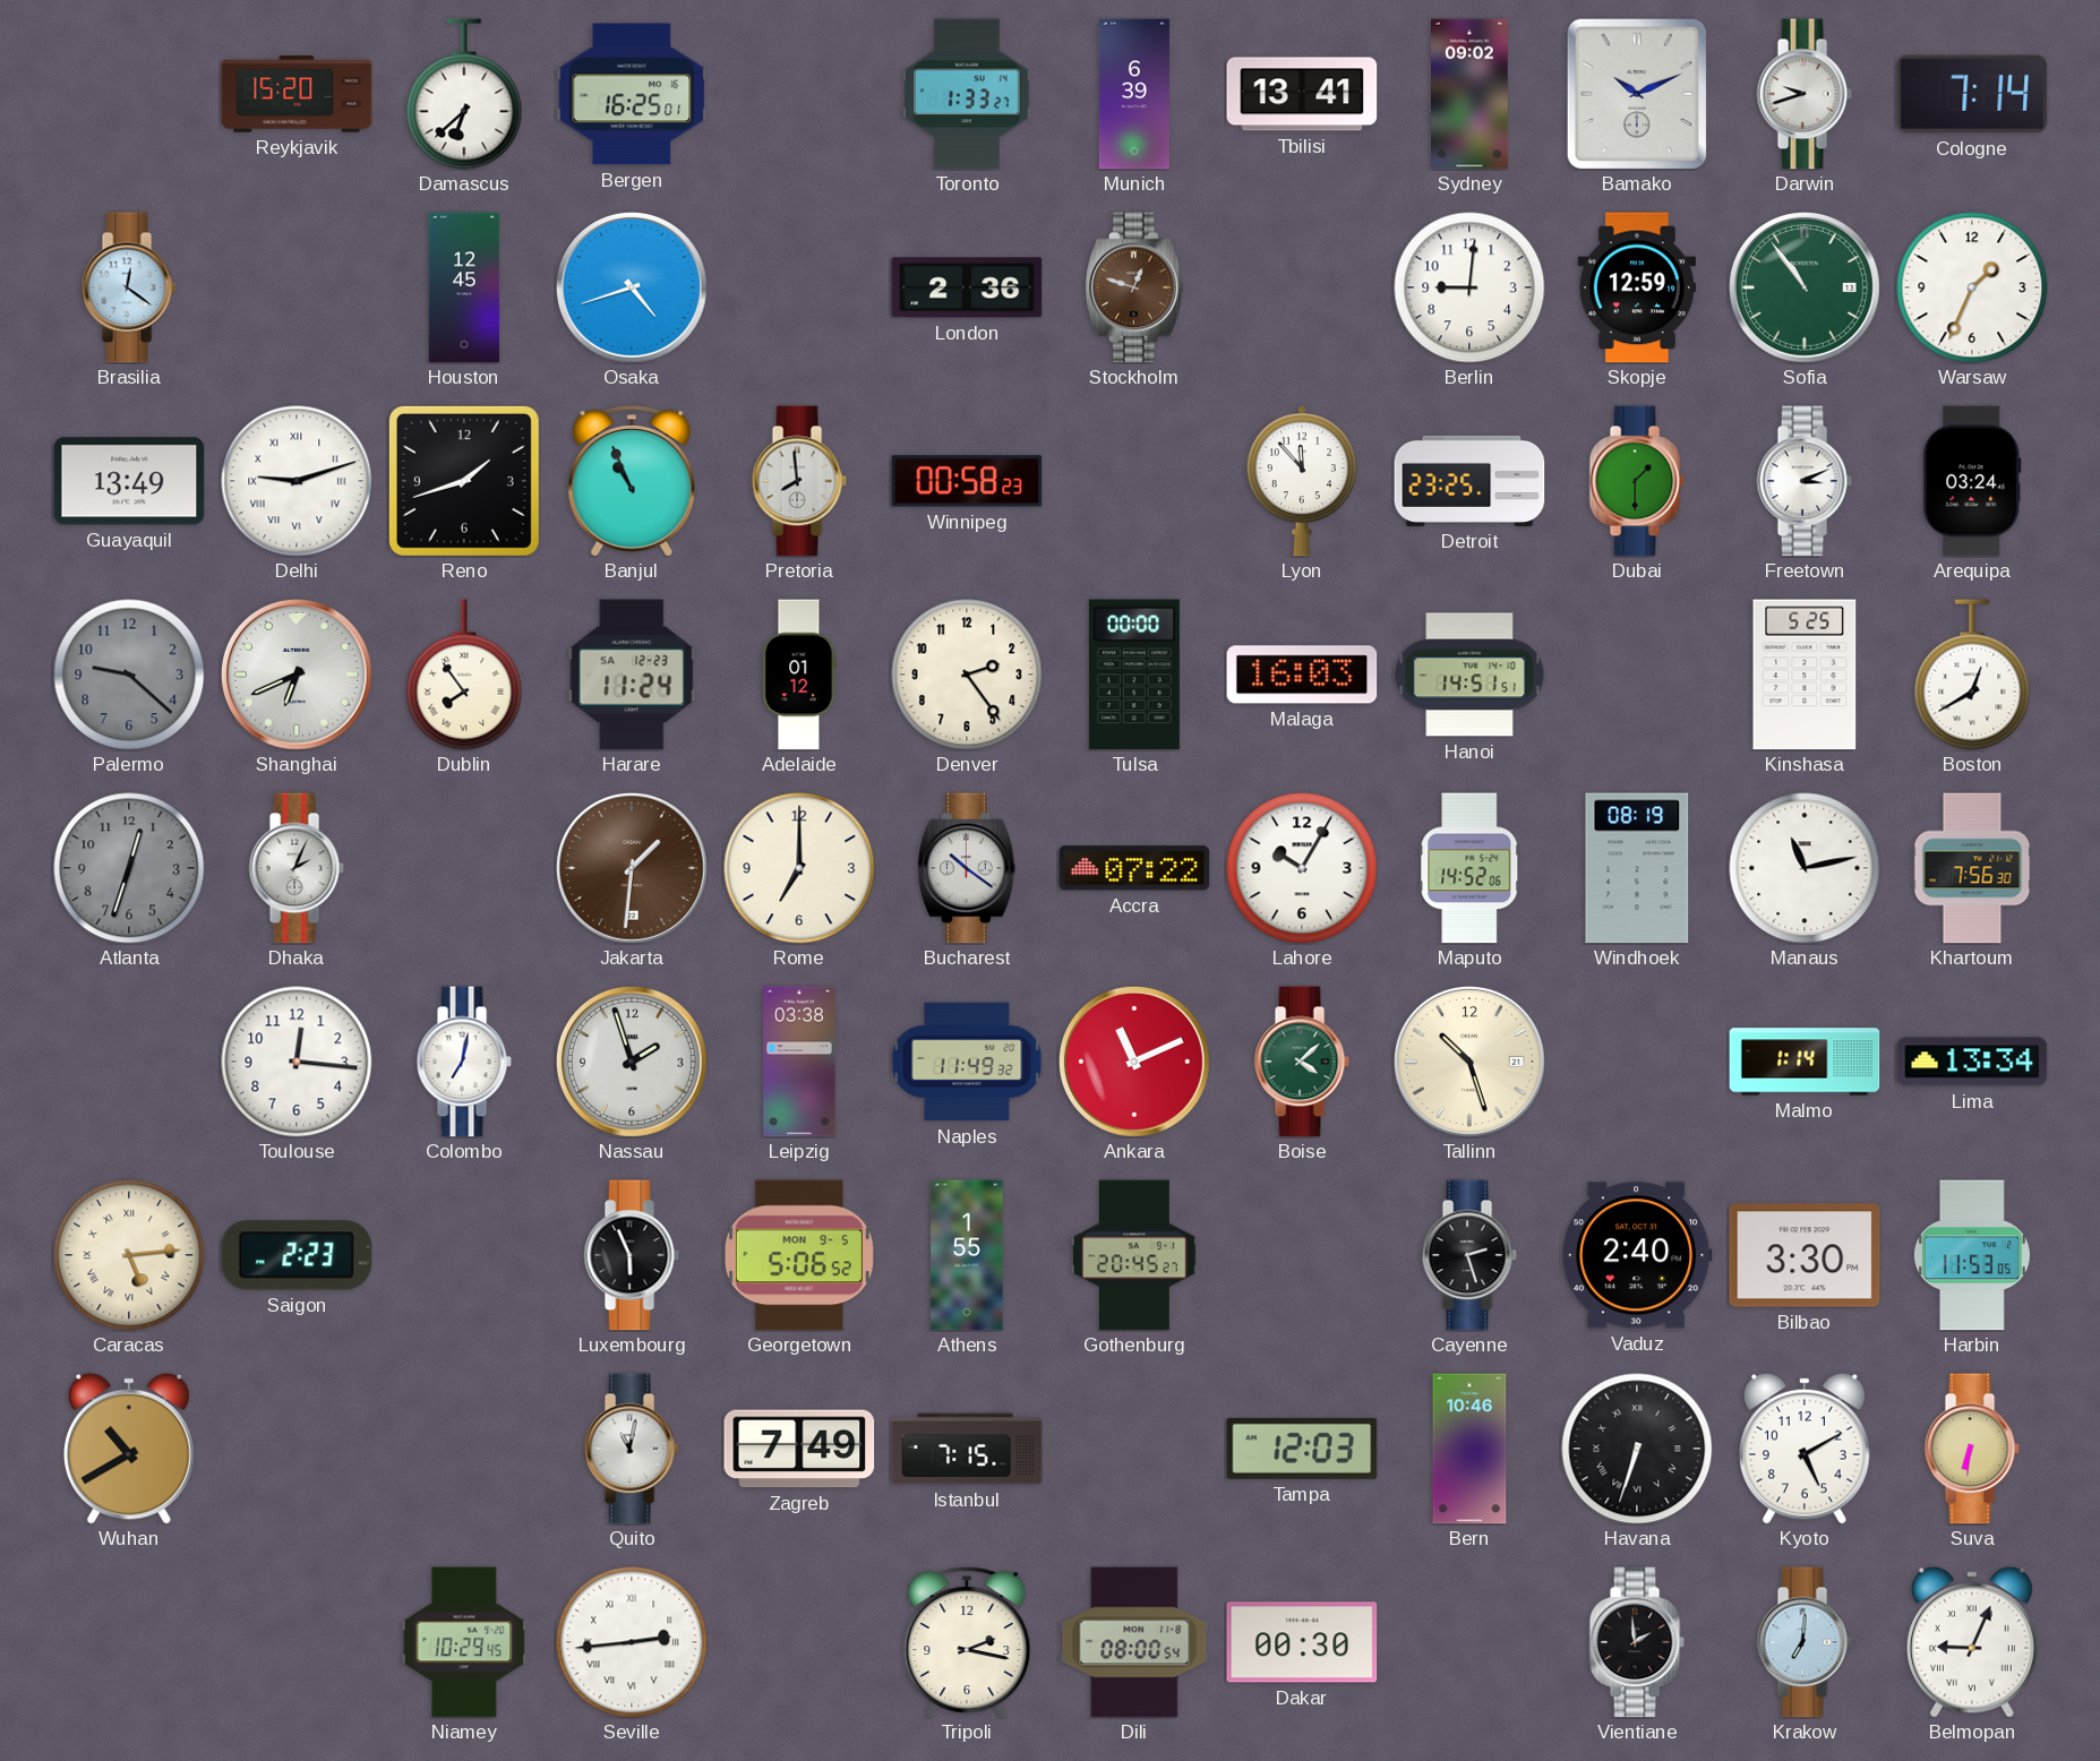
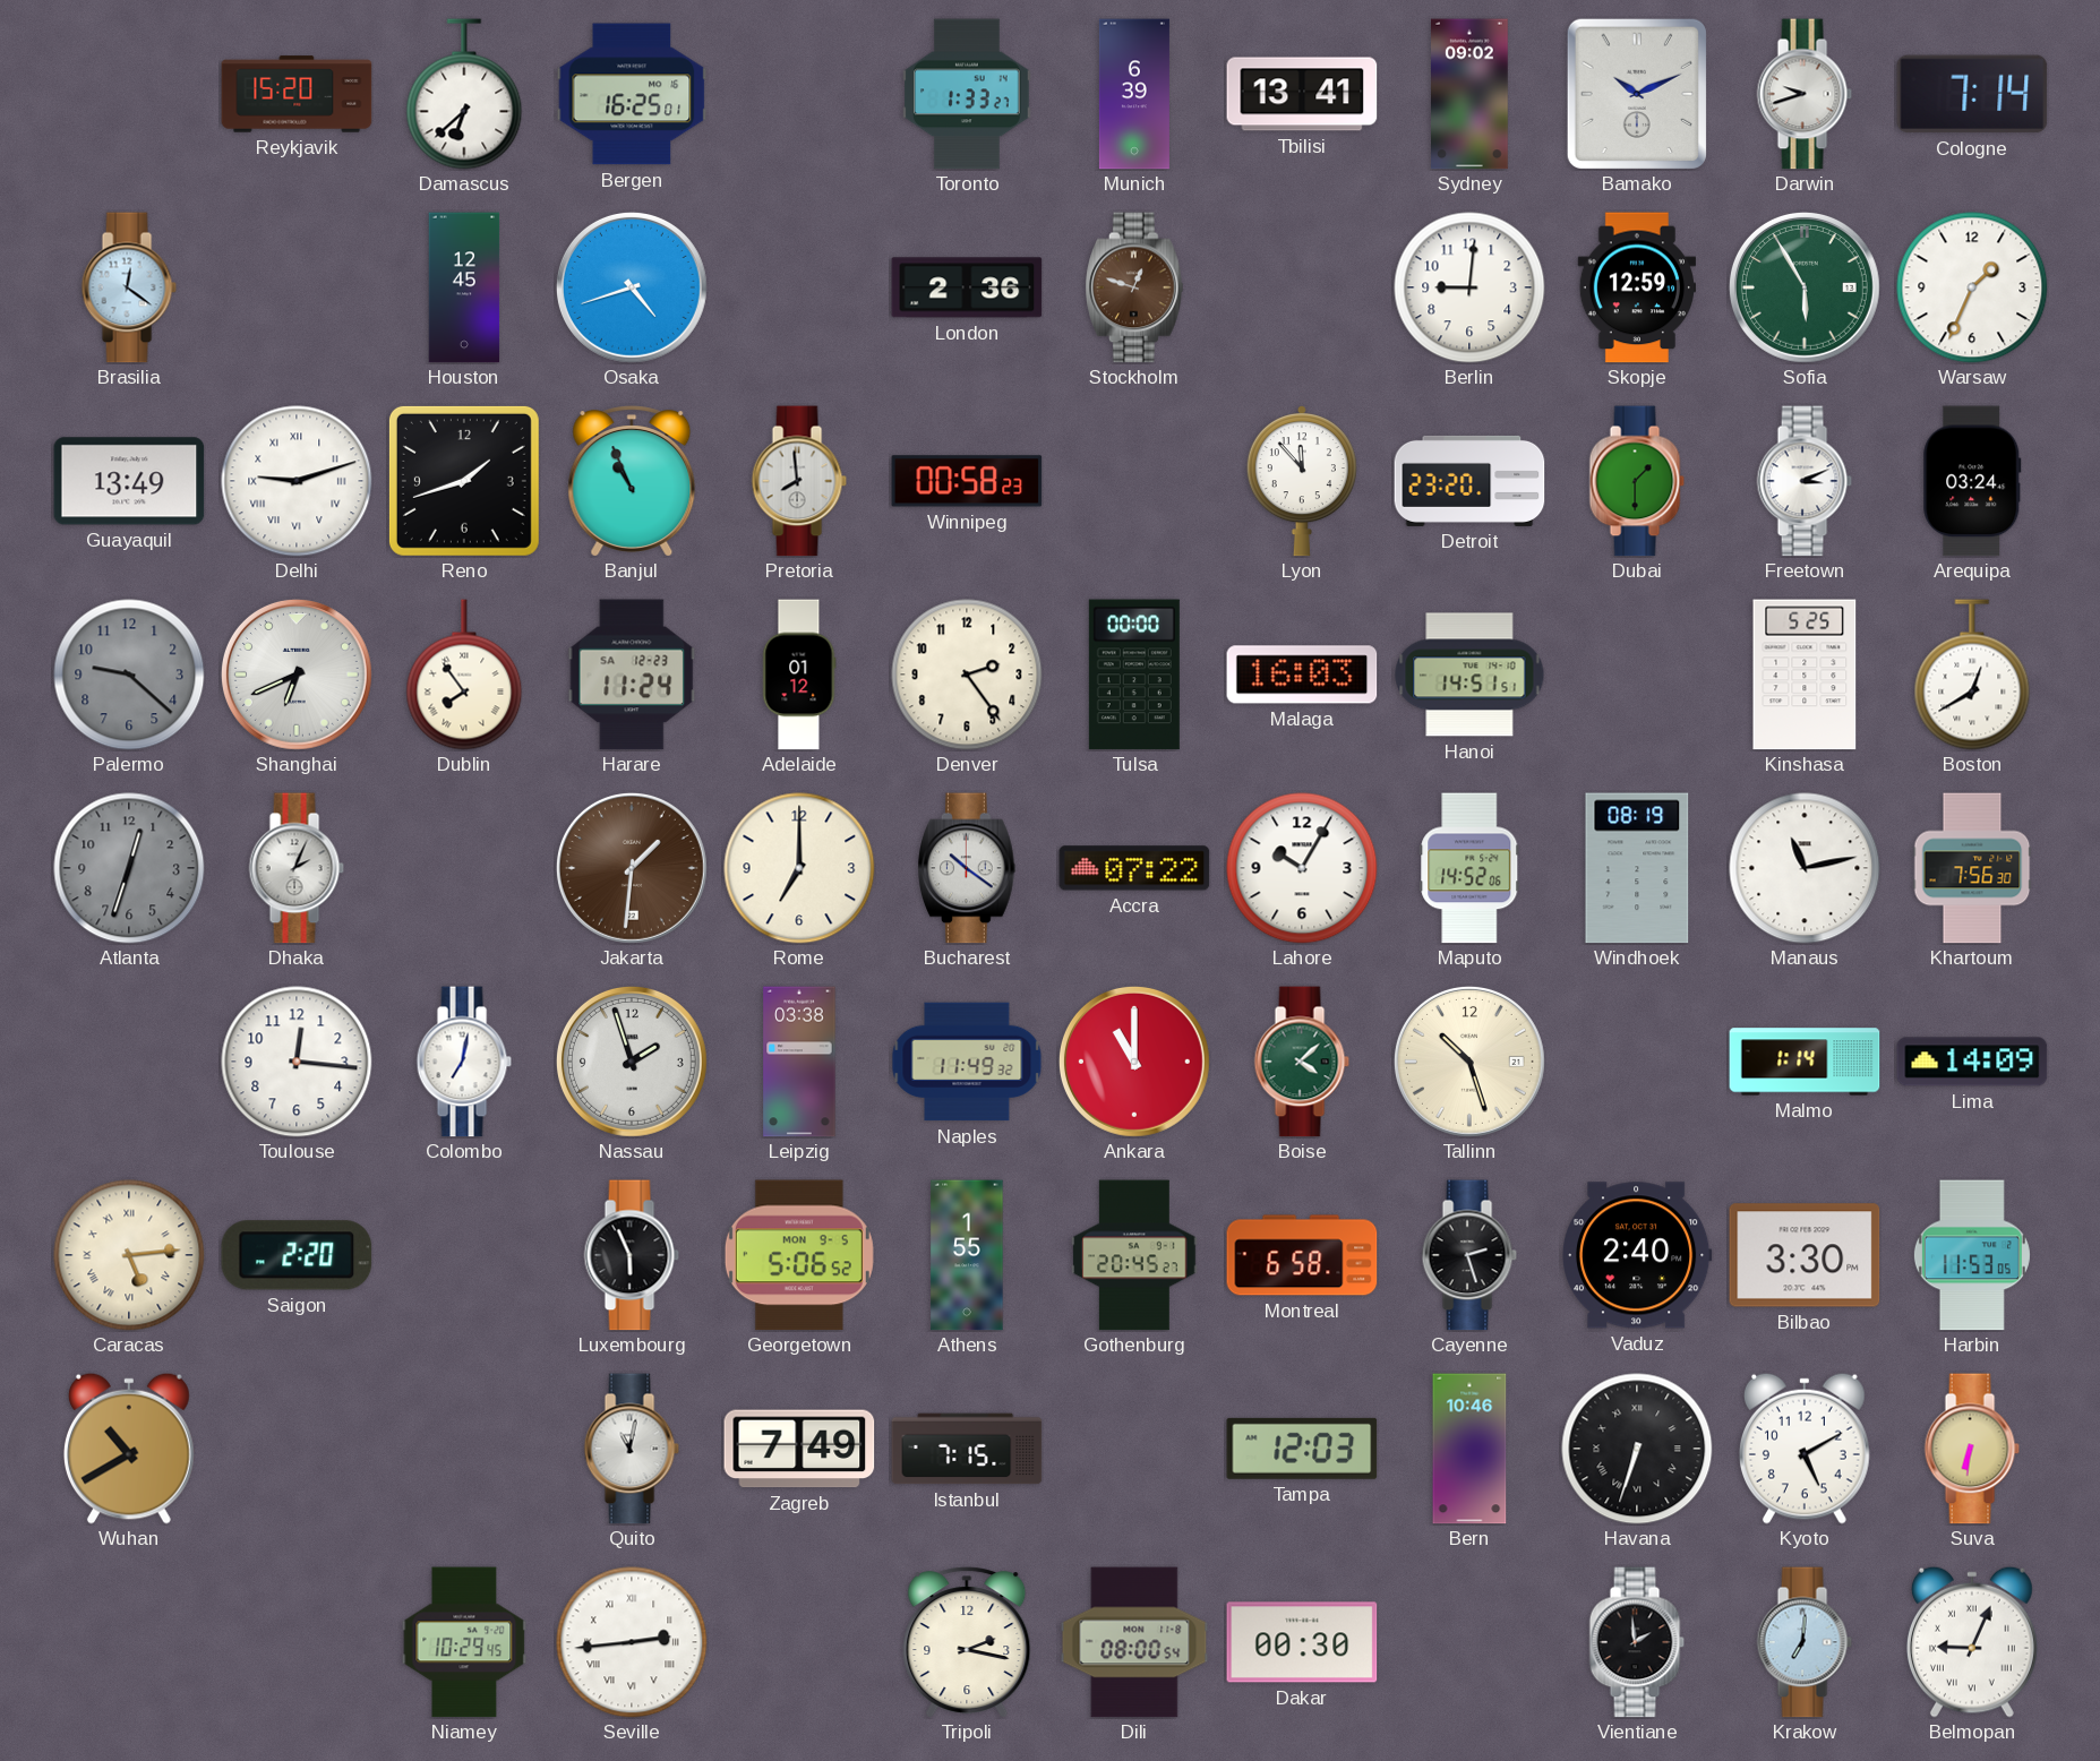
Sofia: 10:54 -> 5:55 (1805, 287)
Detroit: 23:25 -> 23:20 (1469, 481)
Ankara: 11:11 -> 11:00 (1134, 1062)
Lima: 13:34 -> 14:09 (1972, 1062)
Saigon: 2:23 -> 2:20 (297, 1255)
Montreal: none -> 6:58 (1302, 1255)
